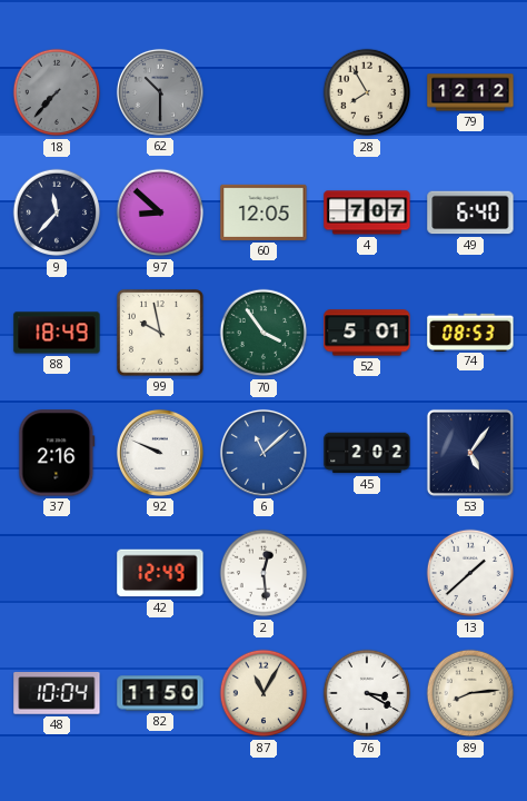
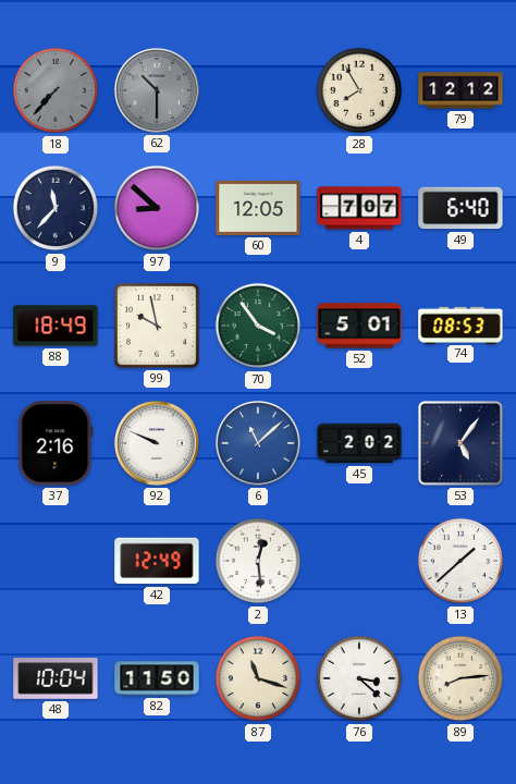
87: 11:05 -> 11:18 (258, 678)
76: 3:20 -> 3:22 (359, 678)
